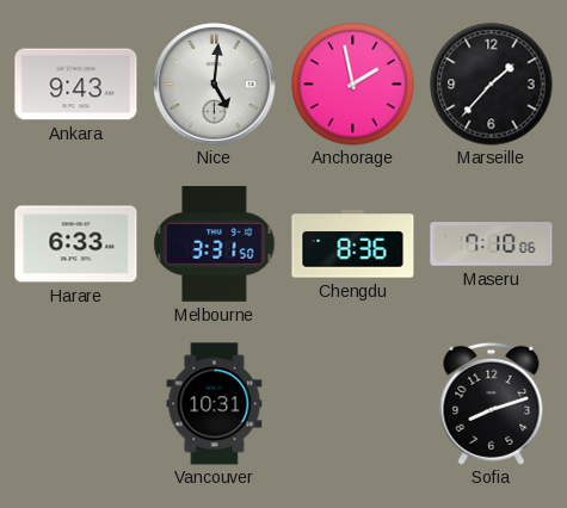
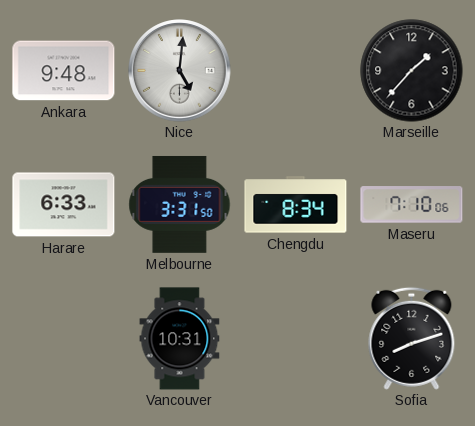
Ankara: 9:43 -> 9:48 (64, 71)
Anchorage: 1:58 -> none (353, 85)
Chengdu: 8:36 -> 8:34 (296, 205)
